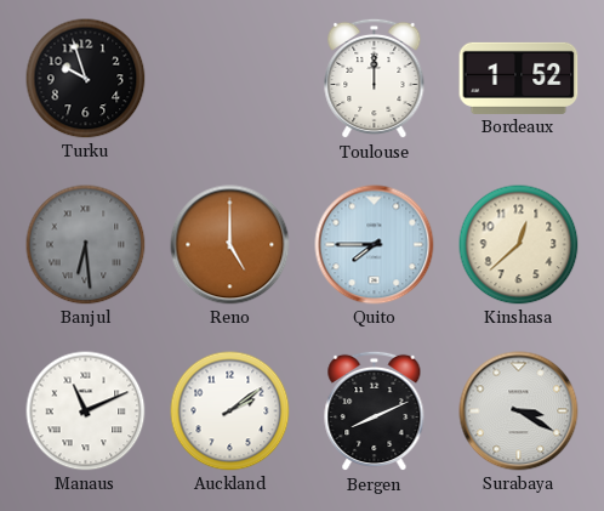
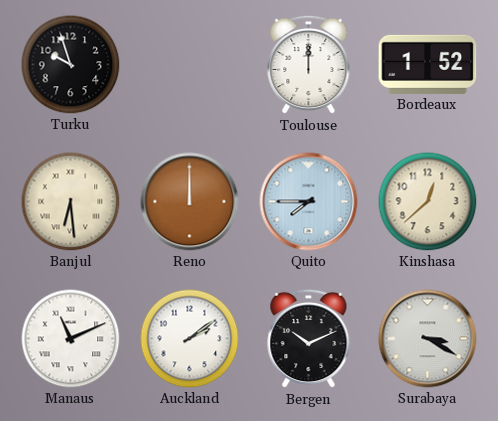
Banjul dial: grey -> cream (71, 202)
Reno: 5:00 -> 12:00 (190, 202)
Bergen: 8:11 -> 10:11 (309, 339)
